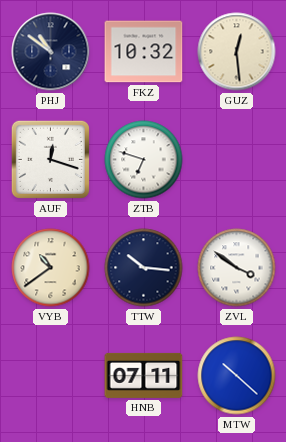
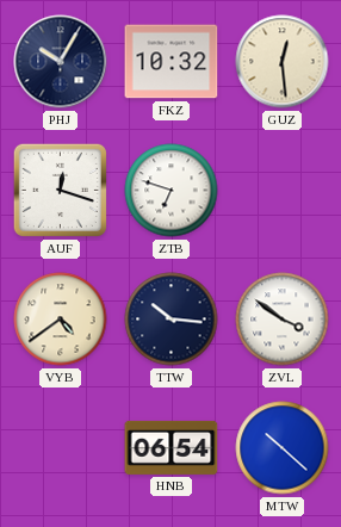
PHJ: 10:51 -> 10:05 (61, 62)
VYB: 10:39 -> 4:39 (61, 320)
HNB: 07:11 -> 06:54 (172, 447)
